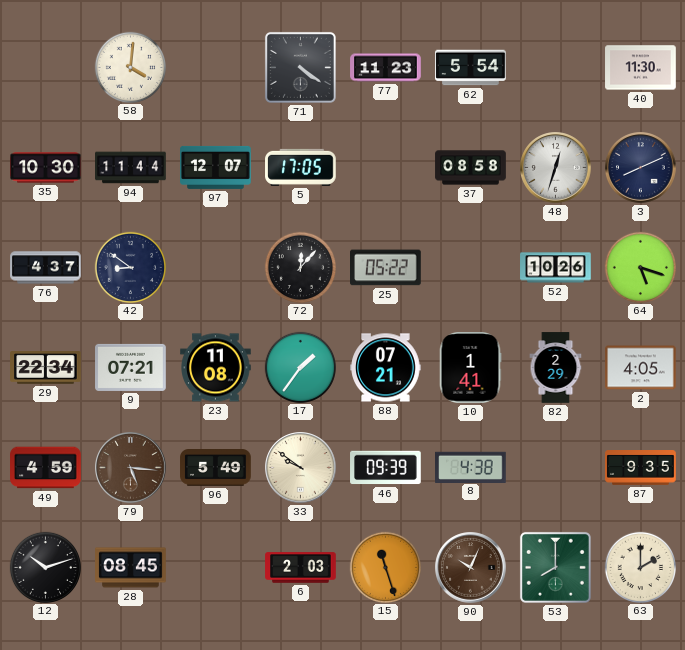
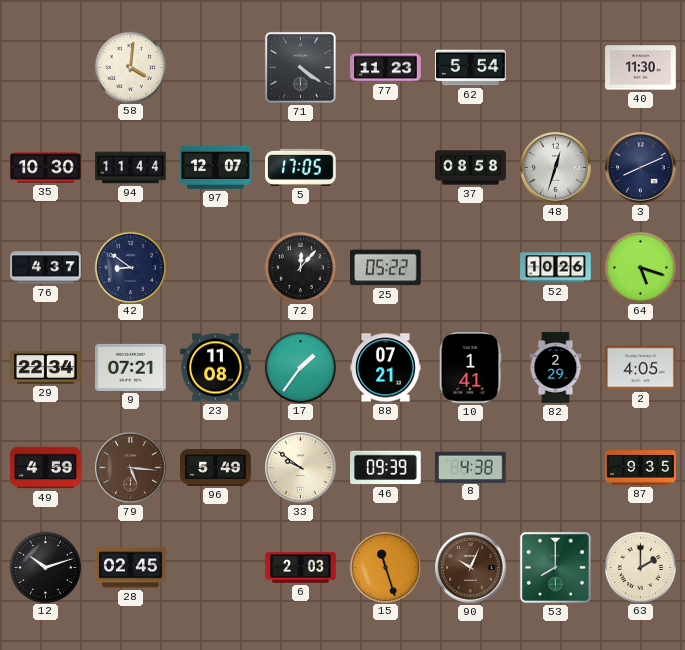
28: 08:45 -> 02:45 (131, 568)
